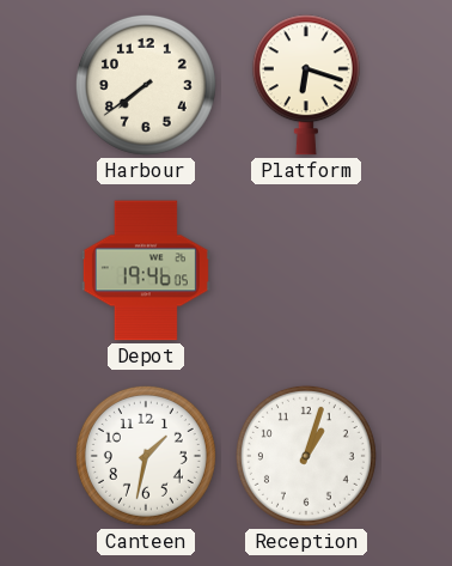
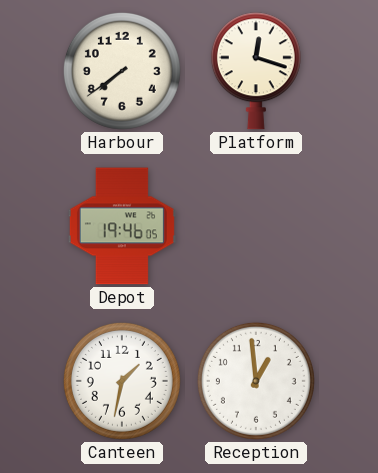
Platform: 6:18 -> 12:18 (256, 71)
Reception: 1:03 -> 12:59 (256, 381)
